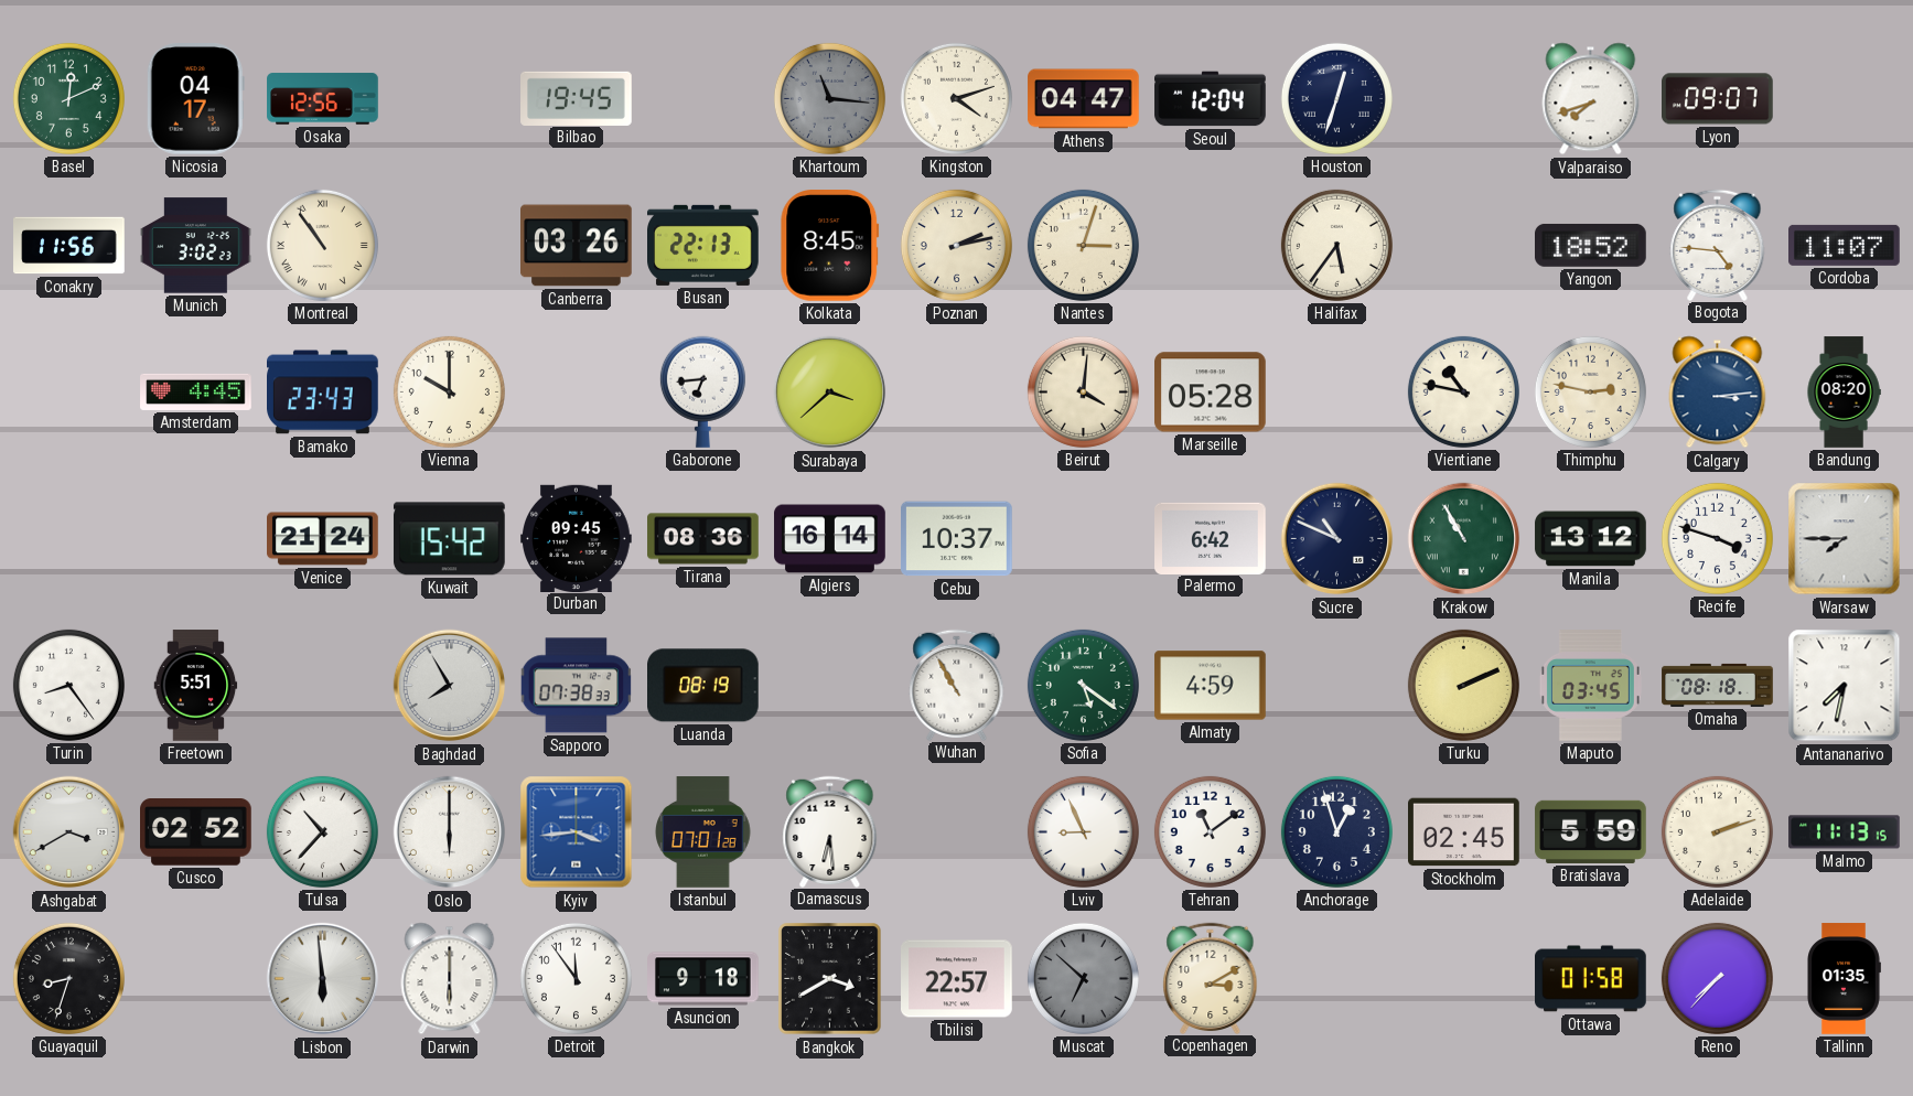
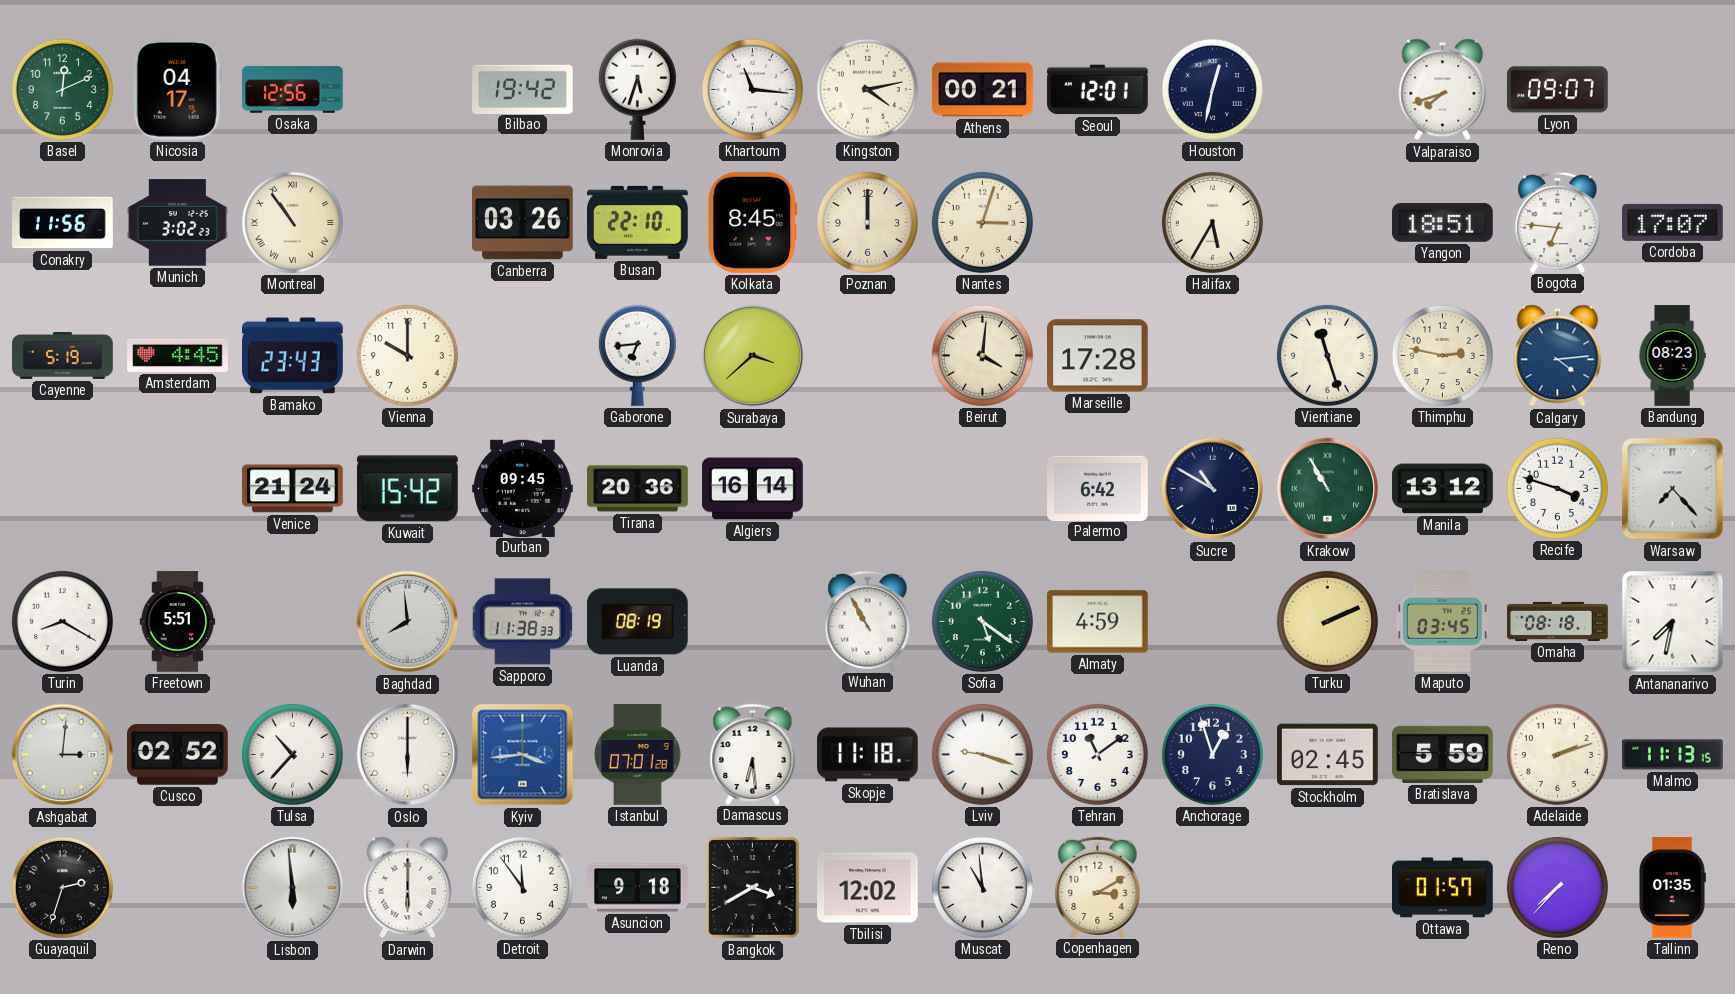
Bilbao: 19:45 -> 19:42 (523, 89)
Monrovia: none -> 5:33 (637, 89)
Khartoum dial: grey -> white (752, 89)
Kingston: 4:12 -> 4:13 (867, 89)
Athens: 04:47 -> 00:21 (983, 90)
Seoul: 12:04 -> 12:01 (1098, 90)
Houston: 12:33 -> 12:32 (1212, 89)
Busan: 22:13 -> 22:10 (638, 222)
Poznan: 2:13 -> 12:00 (867, 222)
Halifax: 5:36 -> 5:35 (1212, 222)
Yangon: 18:52 -> 18:51 (1443, 222)
Bogota: 4:46 -> 6:46 (1558, 222)
Cordoba: 11:07 -> 17:07 (1673, 222)
Cayenne: none -> 5:19 (63, 356)
Marseille: 05:28 -> 17:28 (1098, 356)
Vientiane: 10:47 -> 11:27 (1327, 355)
Calgary: 3:14 -> 4:14 (1558, 356)
Bandung: 08:20 -> 08:23 (1672, 356)
Tirana: 08:36 -> 20:36 (638, 489)
Cebu: 10:37 -> none (957, 539)
Sucre: 10:49 -> 10:50 (1213, 489)
Warsaw: 7:45 -> 7:23 (1673, 489)
Turin: 8:24 -> 8:20 (62, 621)
Baghdad: 7:55 -> 7:59 (408, 622)
Sapporo: 07:38 -> 11:38 (523, 622)
Ashgabat: 3:40 -> 3:01 (63, 755)
Skopje: none -> 11:18 (868, 755)
Lviv: 8:56 -> 9:18 (982, 754)
Guayaquil: 8:33 -> 2:33 (62, 887)
Tbilisi: 22:57 -> 12:02 (868, 888)
Muscat: 6:52 -> 10:59 (982, 887)
Muscat dial: grey -> white (982, 887)
Ottawa: 01:58 -> 01:57 (1443, 888)
